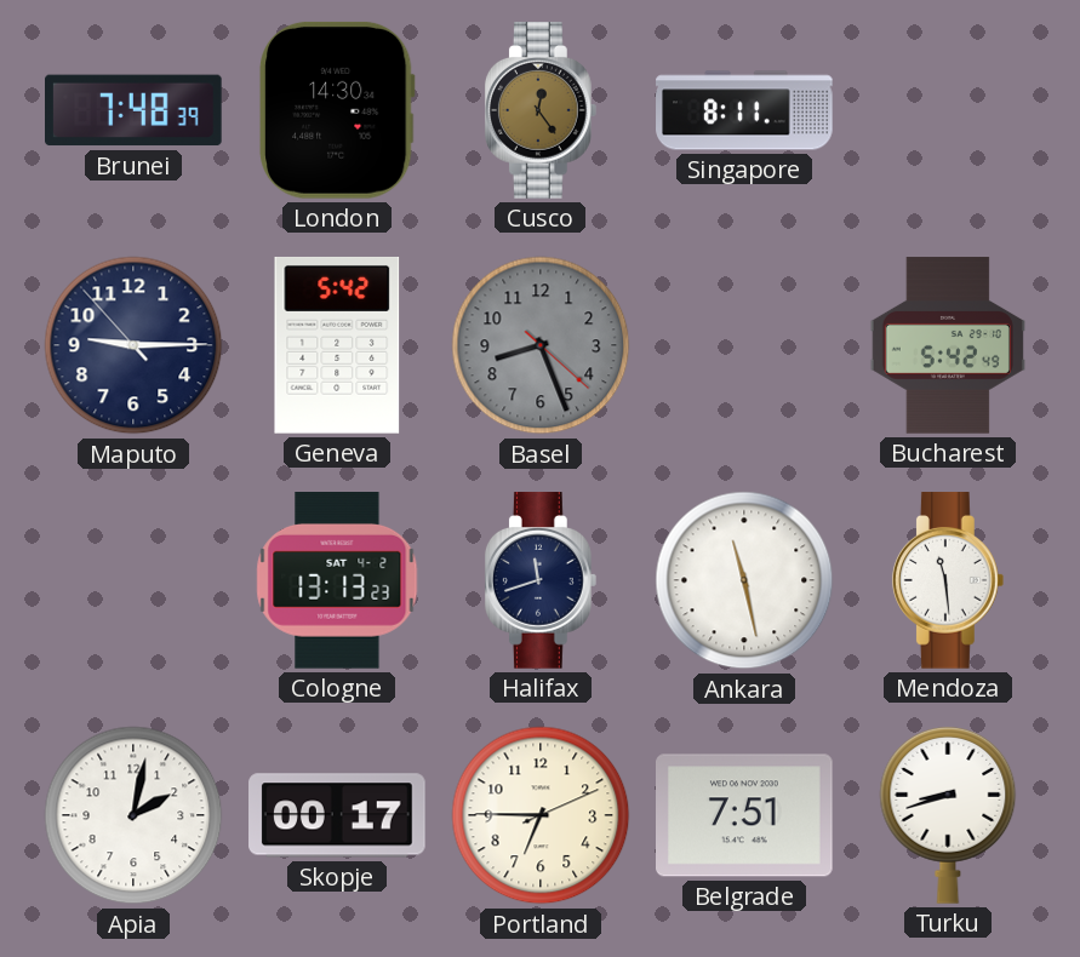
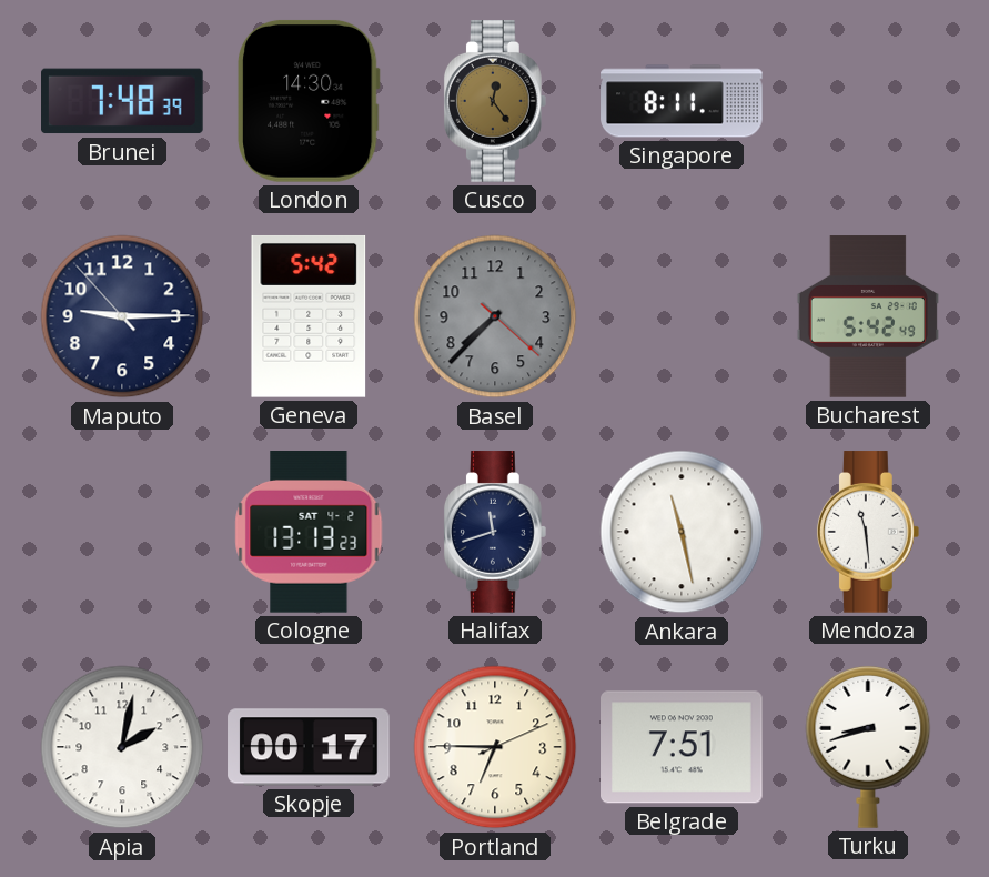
Basel: 8:26 -> 7:37 (495, 316)
